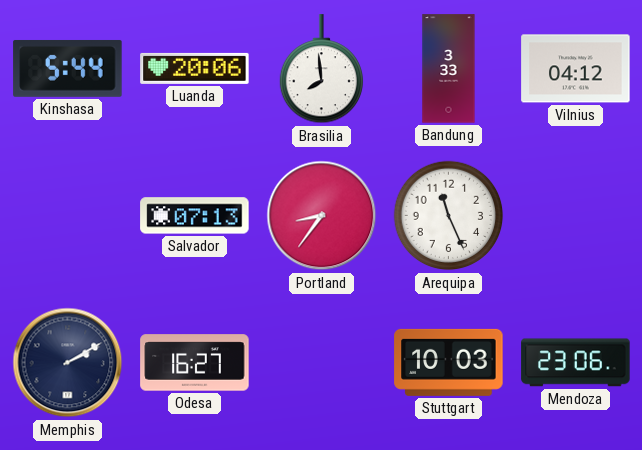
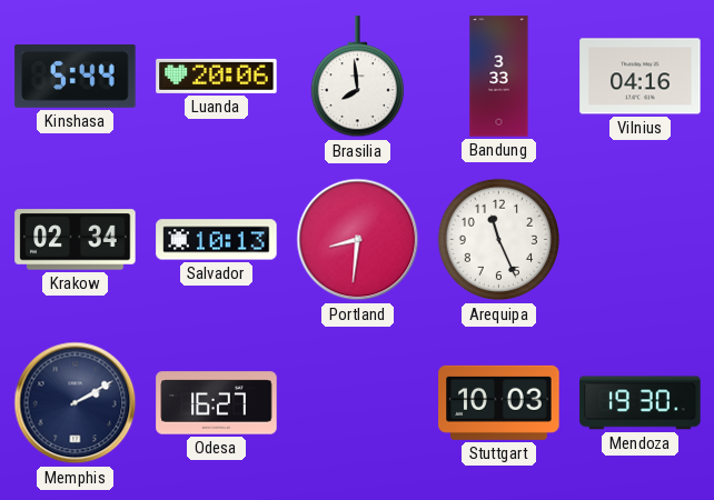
Vilnius: 04:12 -> 04:16 (641, 77)
Krakow: none -> 02:34 (76, 240)
Salvador: 07:13 -> 10:13 (217, 240)
Portland: 8:36 -> 8:31 (358, 240)
Mendoza: 23:06 -> 19:30 (641, 403)
